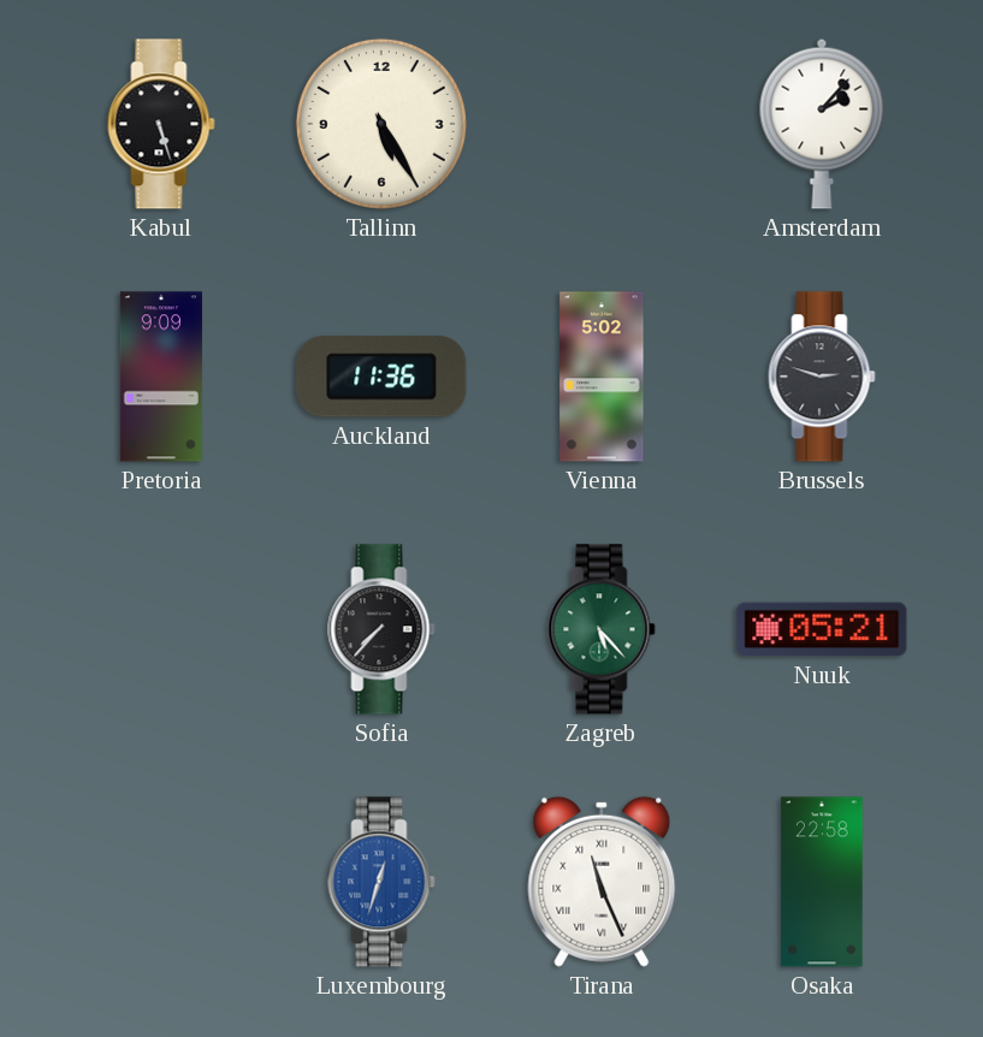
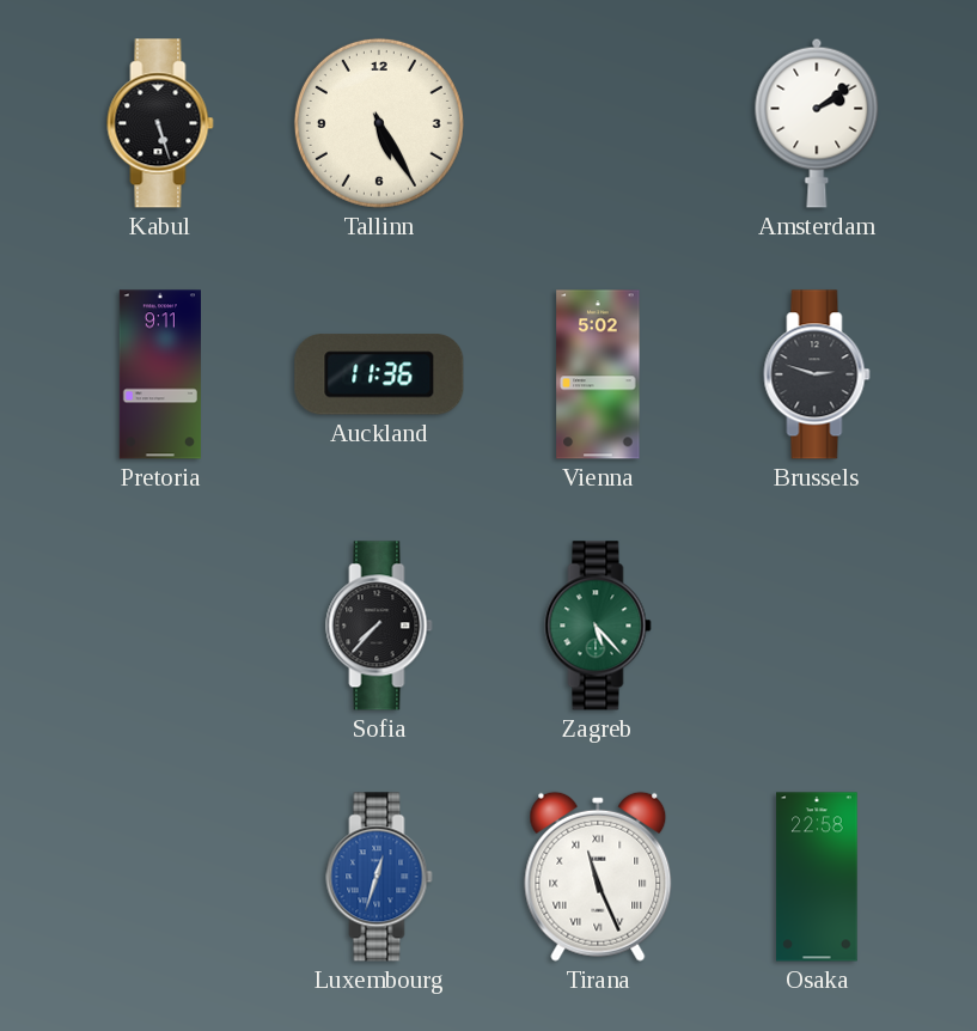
Amsterdam: 2:07 -> 2:09 (817, 123)
Pretoria: 9:09 -> 9:11 (160, 374)
Nuuk: 05:21 -> none (822, 629)
